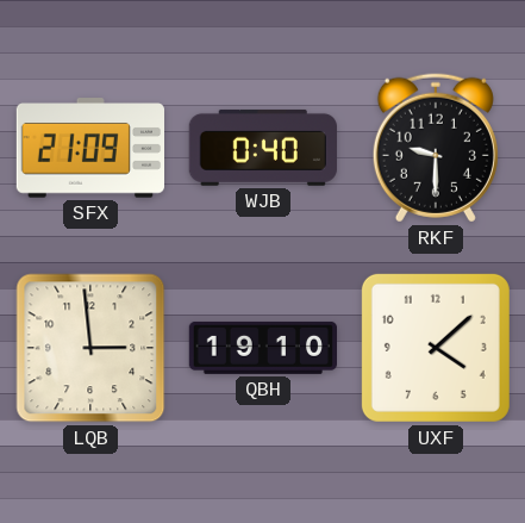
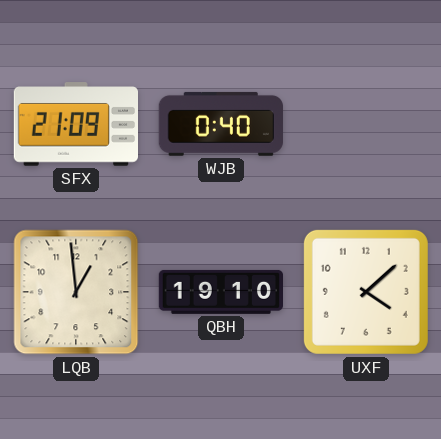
RKF: 9:30 -> none (436, 148)
LQB: 2:59 -> 12:59 (76, 292)
